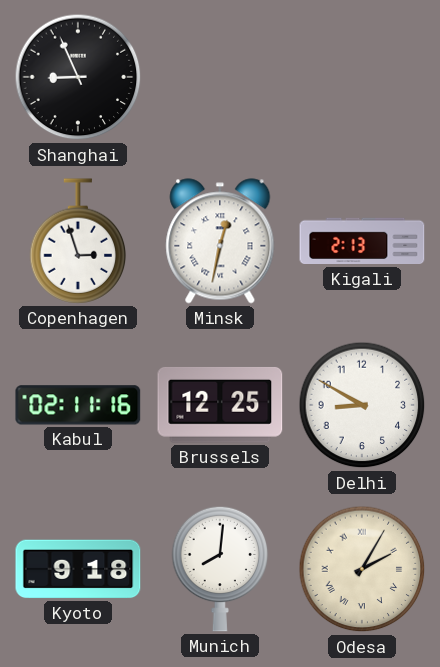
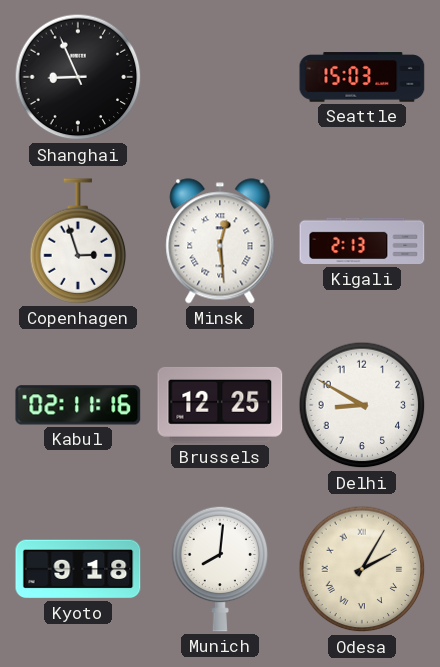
Seattle: none -> 15:03 (362, 77)
Minsk: 12:32 -> 12:29 (220, 241)
